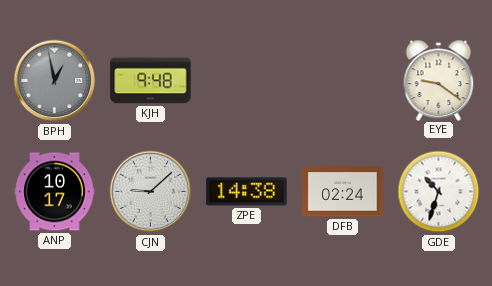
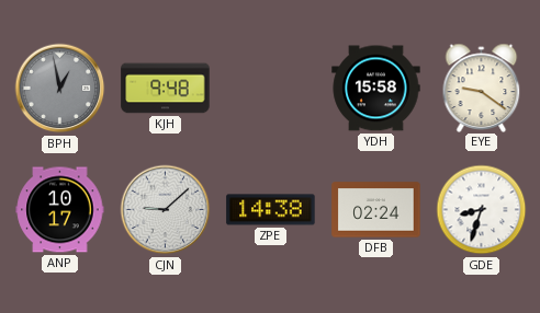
YDH: none -> 15:58 (376, 89)
GDE: 10:33 -> 8:33 (482, 210)
